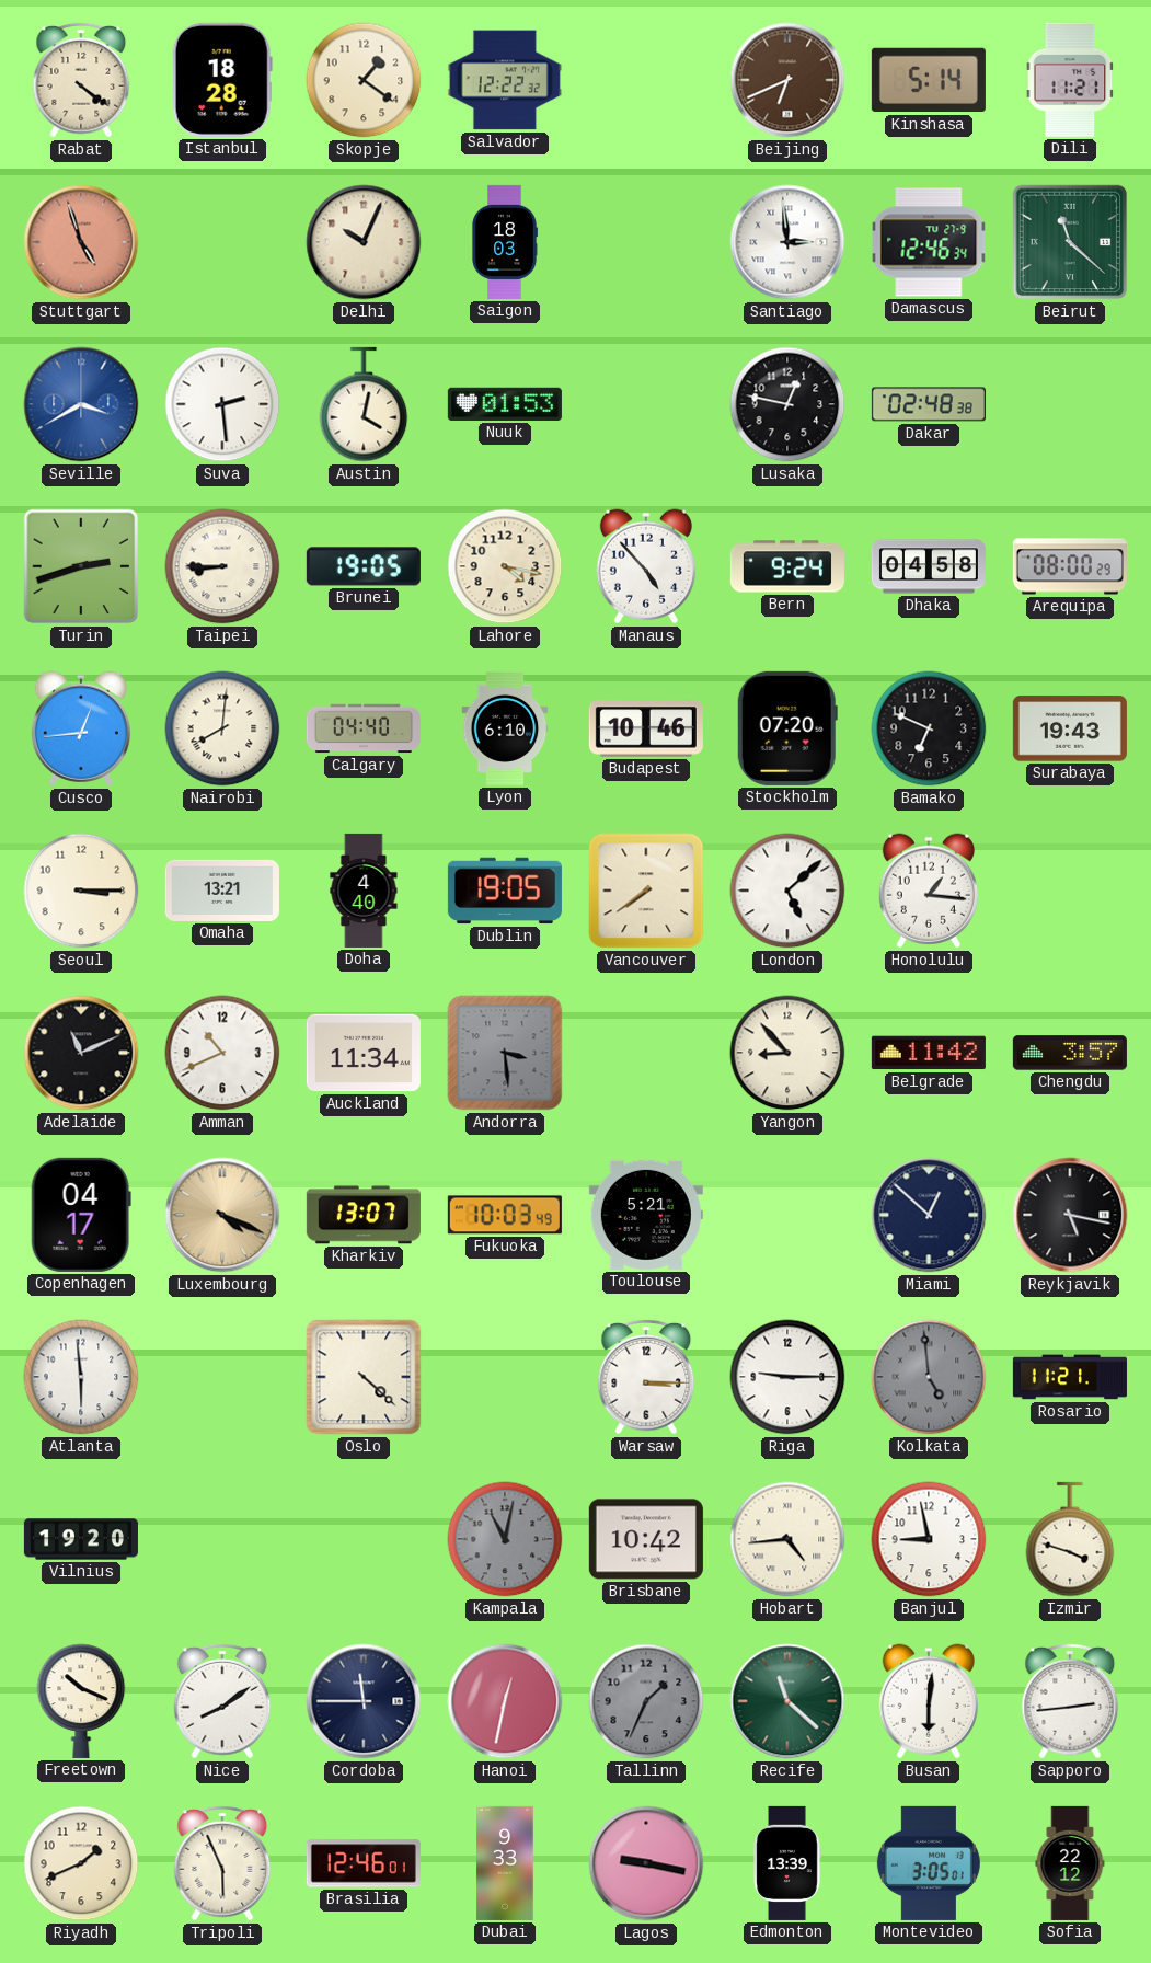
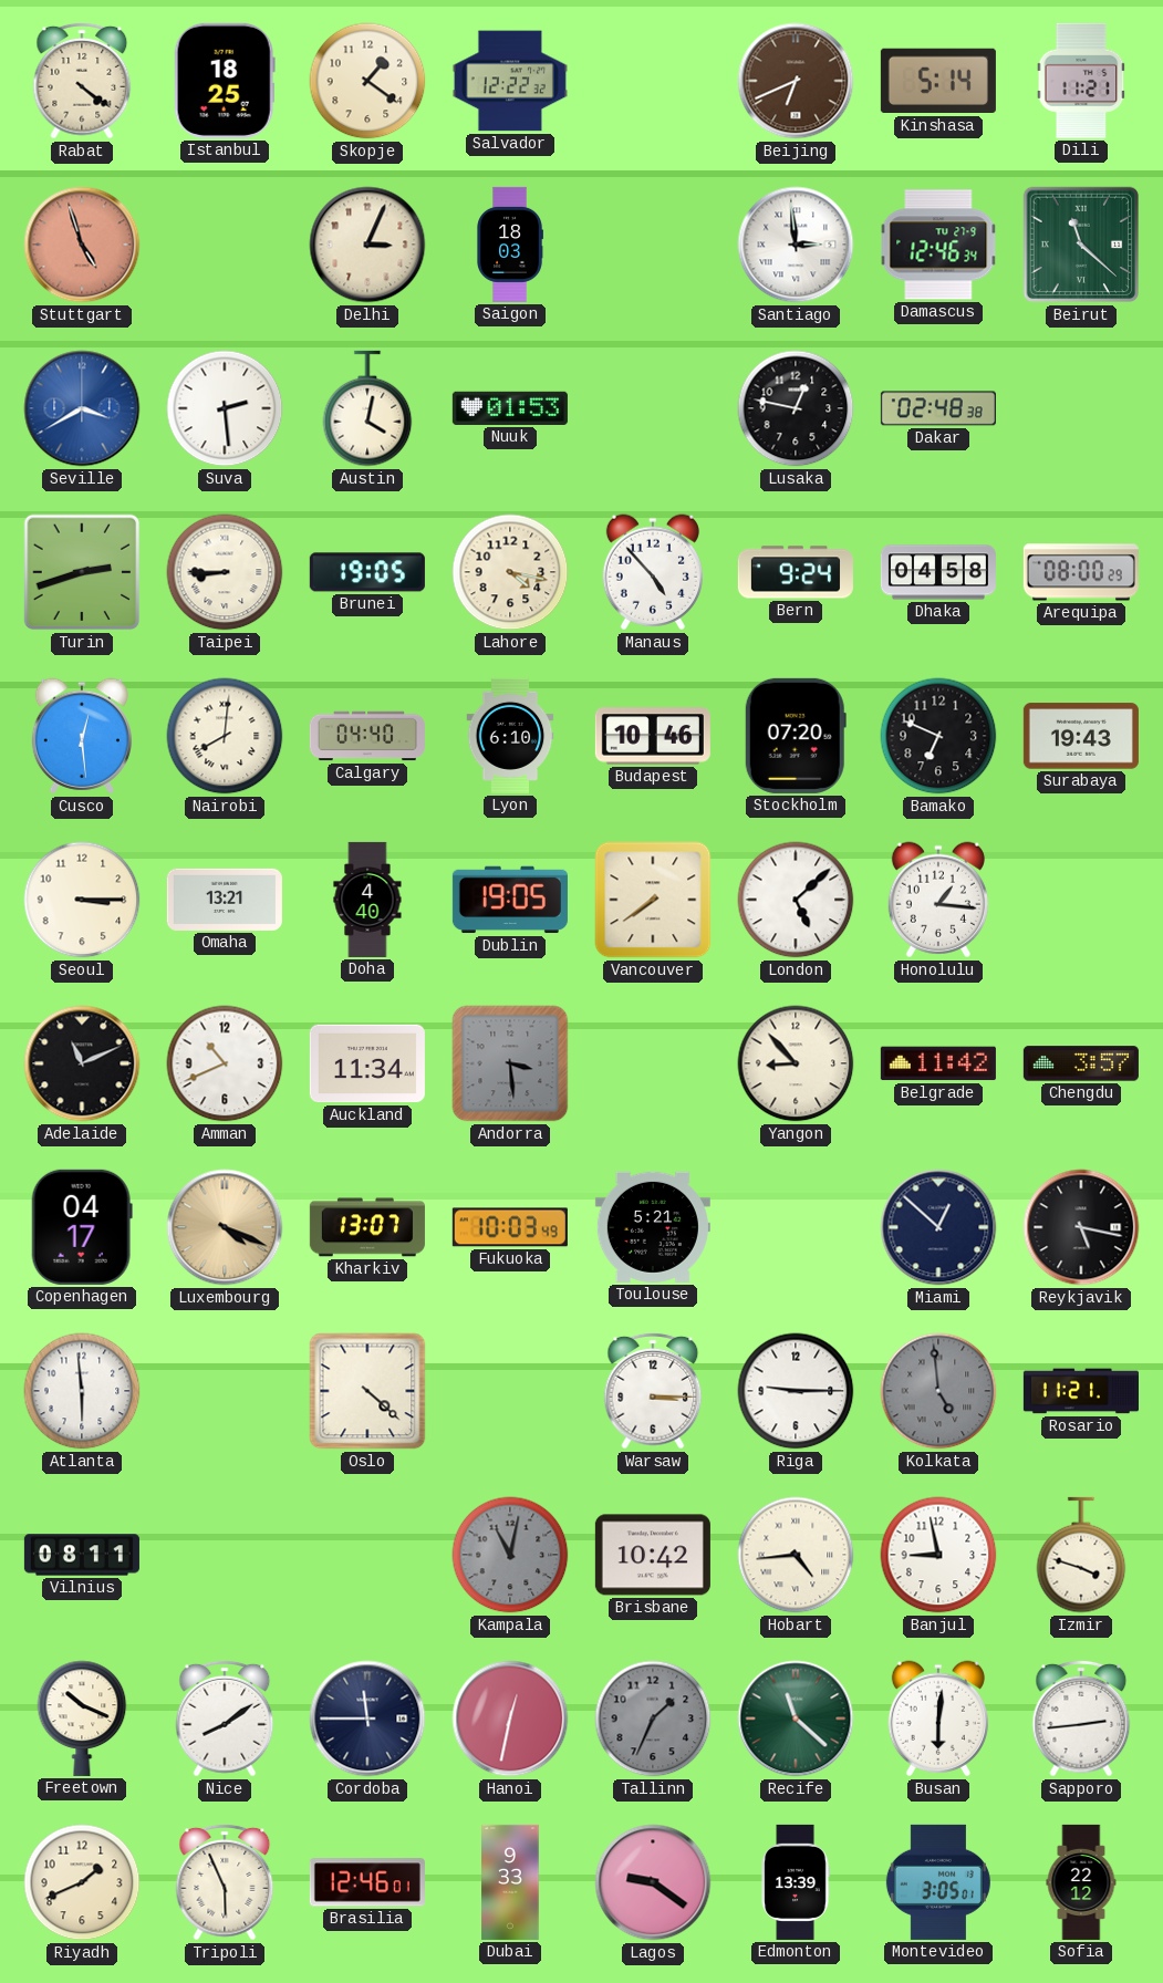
Istanbul: 18:28 -> 18:25 (225, 81)
Delhi: 10:04 -> 3:04 (367, 245)
Cusco: 12:44 -> 12:29 (82, 736)
Vilnius: 19:20 -> 08:11 (82, 1555)
Lagos: 9:17 -> 9:21 (653, 1882)
